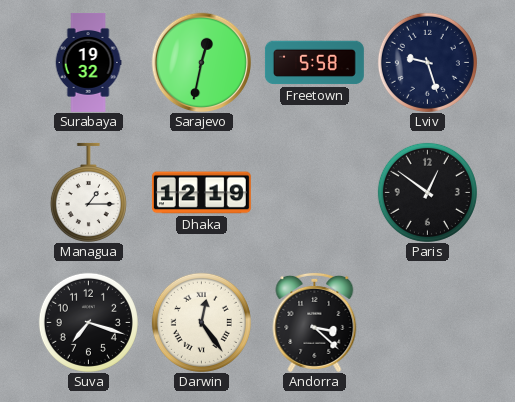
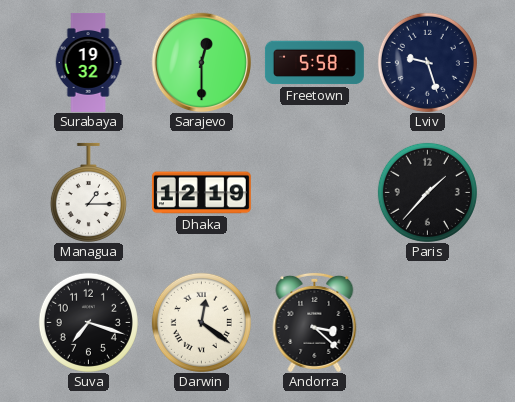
Sarajevo: 12:32 -> 12:30 (201, 62)
Paris: 12:51 -> 1:37 (427, 192)
Darwin: 12:24 -> 12:21 (201, 322)
